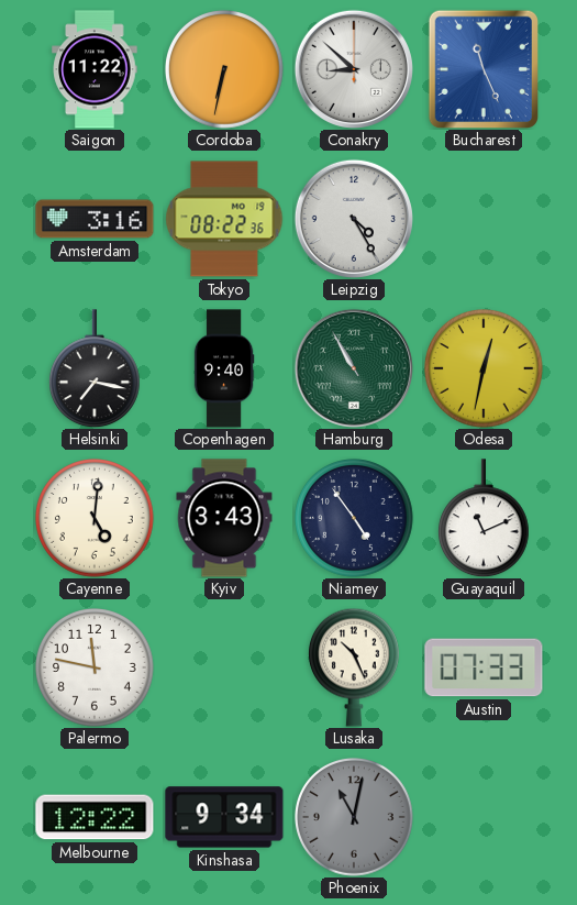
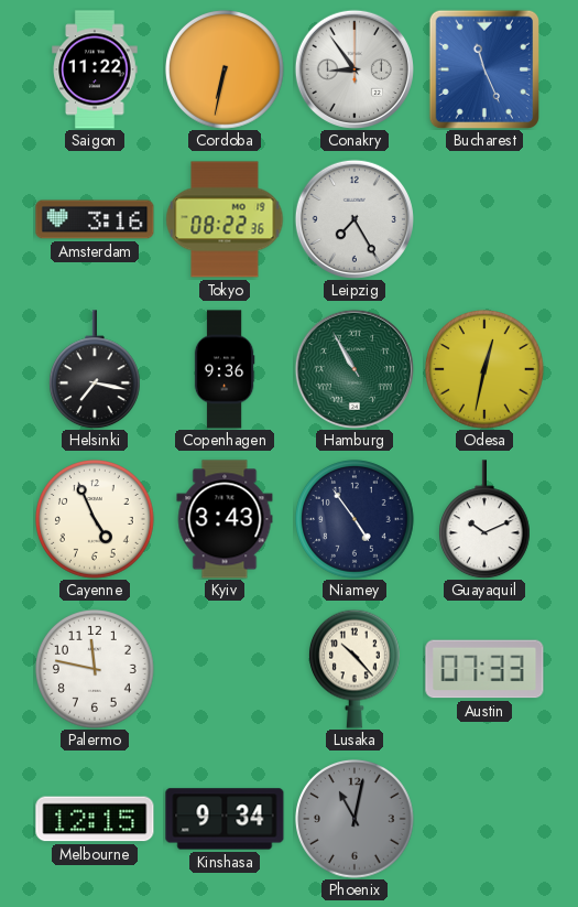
Conakry: 8:52 -> 8:54 (355, 69)
Leipzig: 4:25 -> 7:25 (355, 219)
Copenhagen: 9:40 -> 9:36 (225, 369)
Cayenne: 5:01 -> 4:56 (96, 520)
Guayaquil: 11:11 -> 10:11 (484, 519)
Lusaka: 10:26 -> 10:23 (355, 669)
Melbourne: 12:22 -> 12:15 (95, 819)
